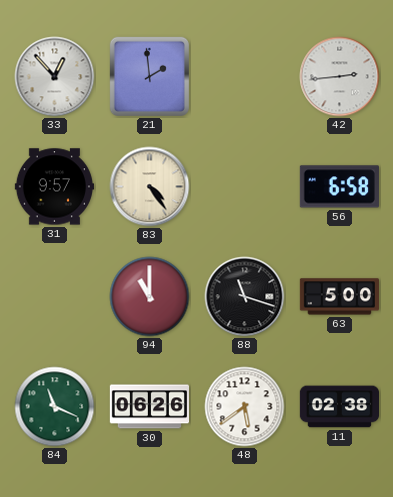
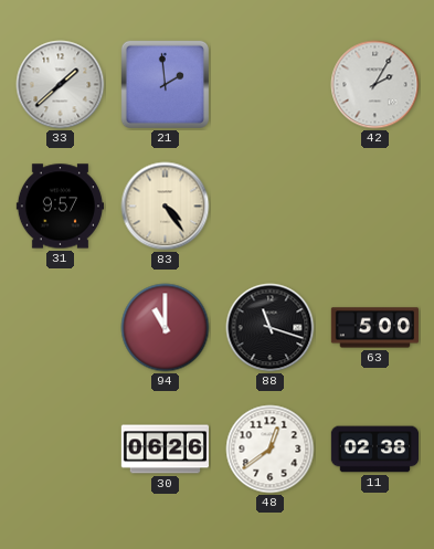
33: 12:53 -> 1:38 (61, 85)
42: 2:44 -> 2:05 (375, 85)
56: 6:58 -> none (339, 187)
84: 11:19 -> none (55, 407)
48: 5:39 -> 12:39 (271, 450)
